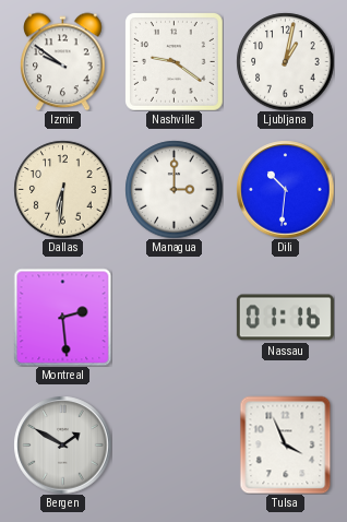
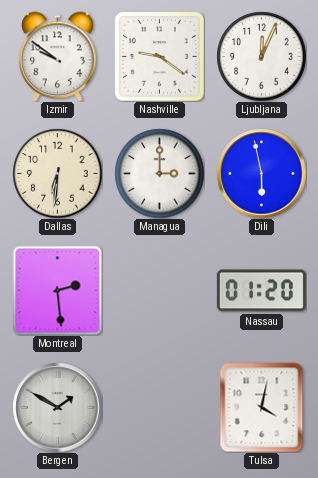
Ljubljana: 1:02 -> 12:04 (261, 56)
Dili: 10:31 -> 5:58 (261, 173)
Nassau: 01:16 -> 01:20 (261, 291)
Tulsa: 3:56 -> 4:02 (262, 407)
